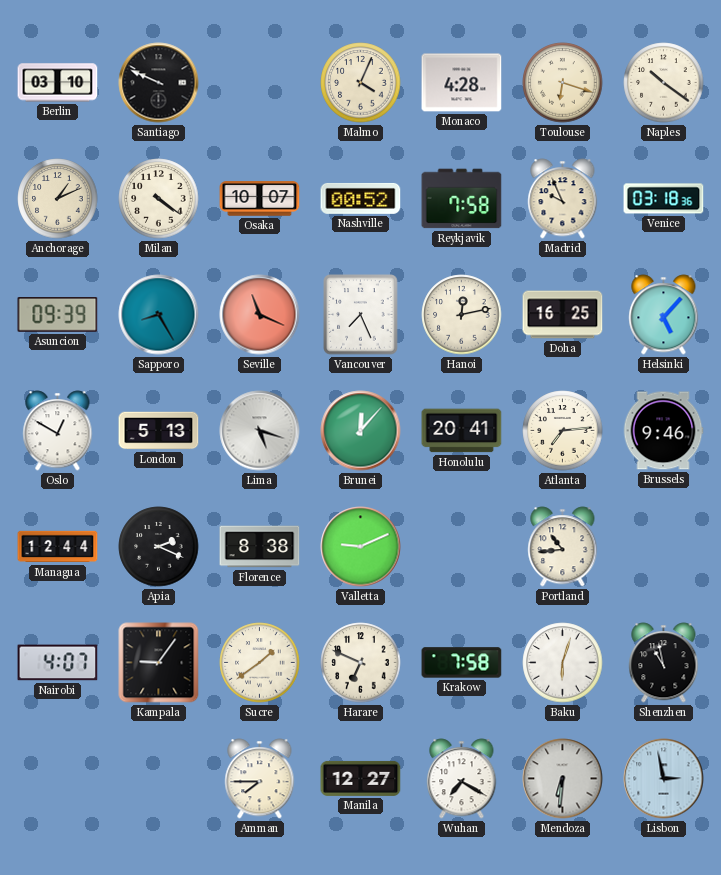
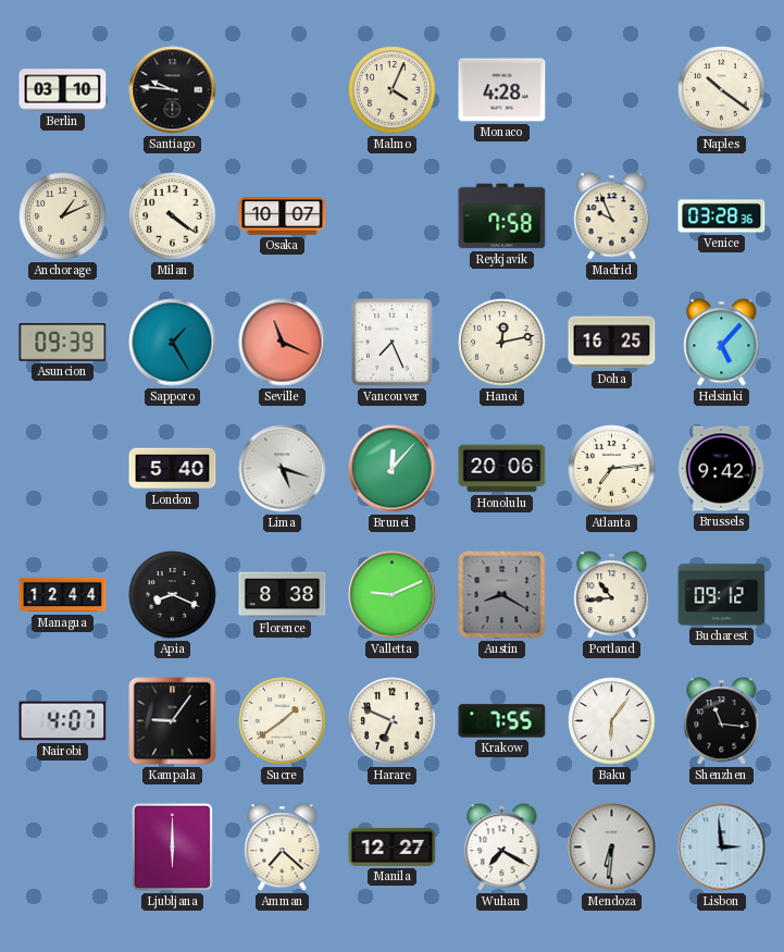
Santiago: 9:49 -> 9:46 (173, 90)
Toulouse: 6:18 -> none (563, 83)
Nashville: 00:52 -> none (361, 198)
Venice: 03:18 -> 03:28 (722, 217)
Sapporo: 8:25 -> 1:25 (173, 343)
Oslo: 12:50 -> none (58, 431)
London: 5:13 -> 5:40 (173, 469)
Honolulu: 20:41 -> 20:06 (502, 469)
Brussels: 9:46 -> 9:42 (721, 469)
Apia: 2:19 -> 8:19 (173, 595)
Austin: none -> 8:20 (502, 595)
Bucharest: none -> 09:12 (722, 595)
Krakow: 7:58 -> 7:55 (502, 721)
Baku: 6:03 -> 6:06 (612, 721)
Shenzhen: 10:58 -> 11:16 (722, 721)
Ljubljana: none -> 6:00 (172, 846)
Amman: 7:45 -> 7:22 (283, 848)
Lisbon: 2:58 -> 2:59 (722, 848)
